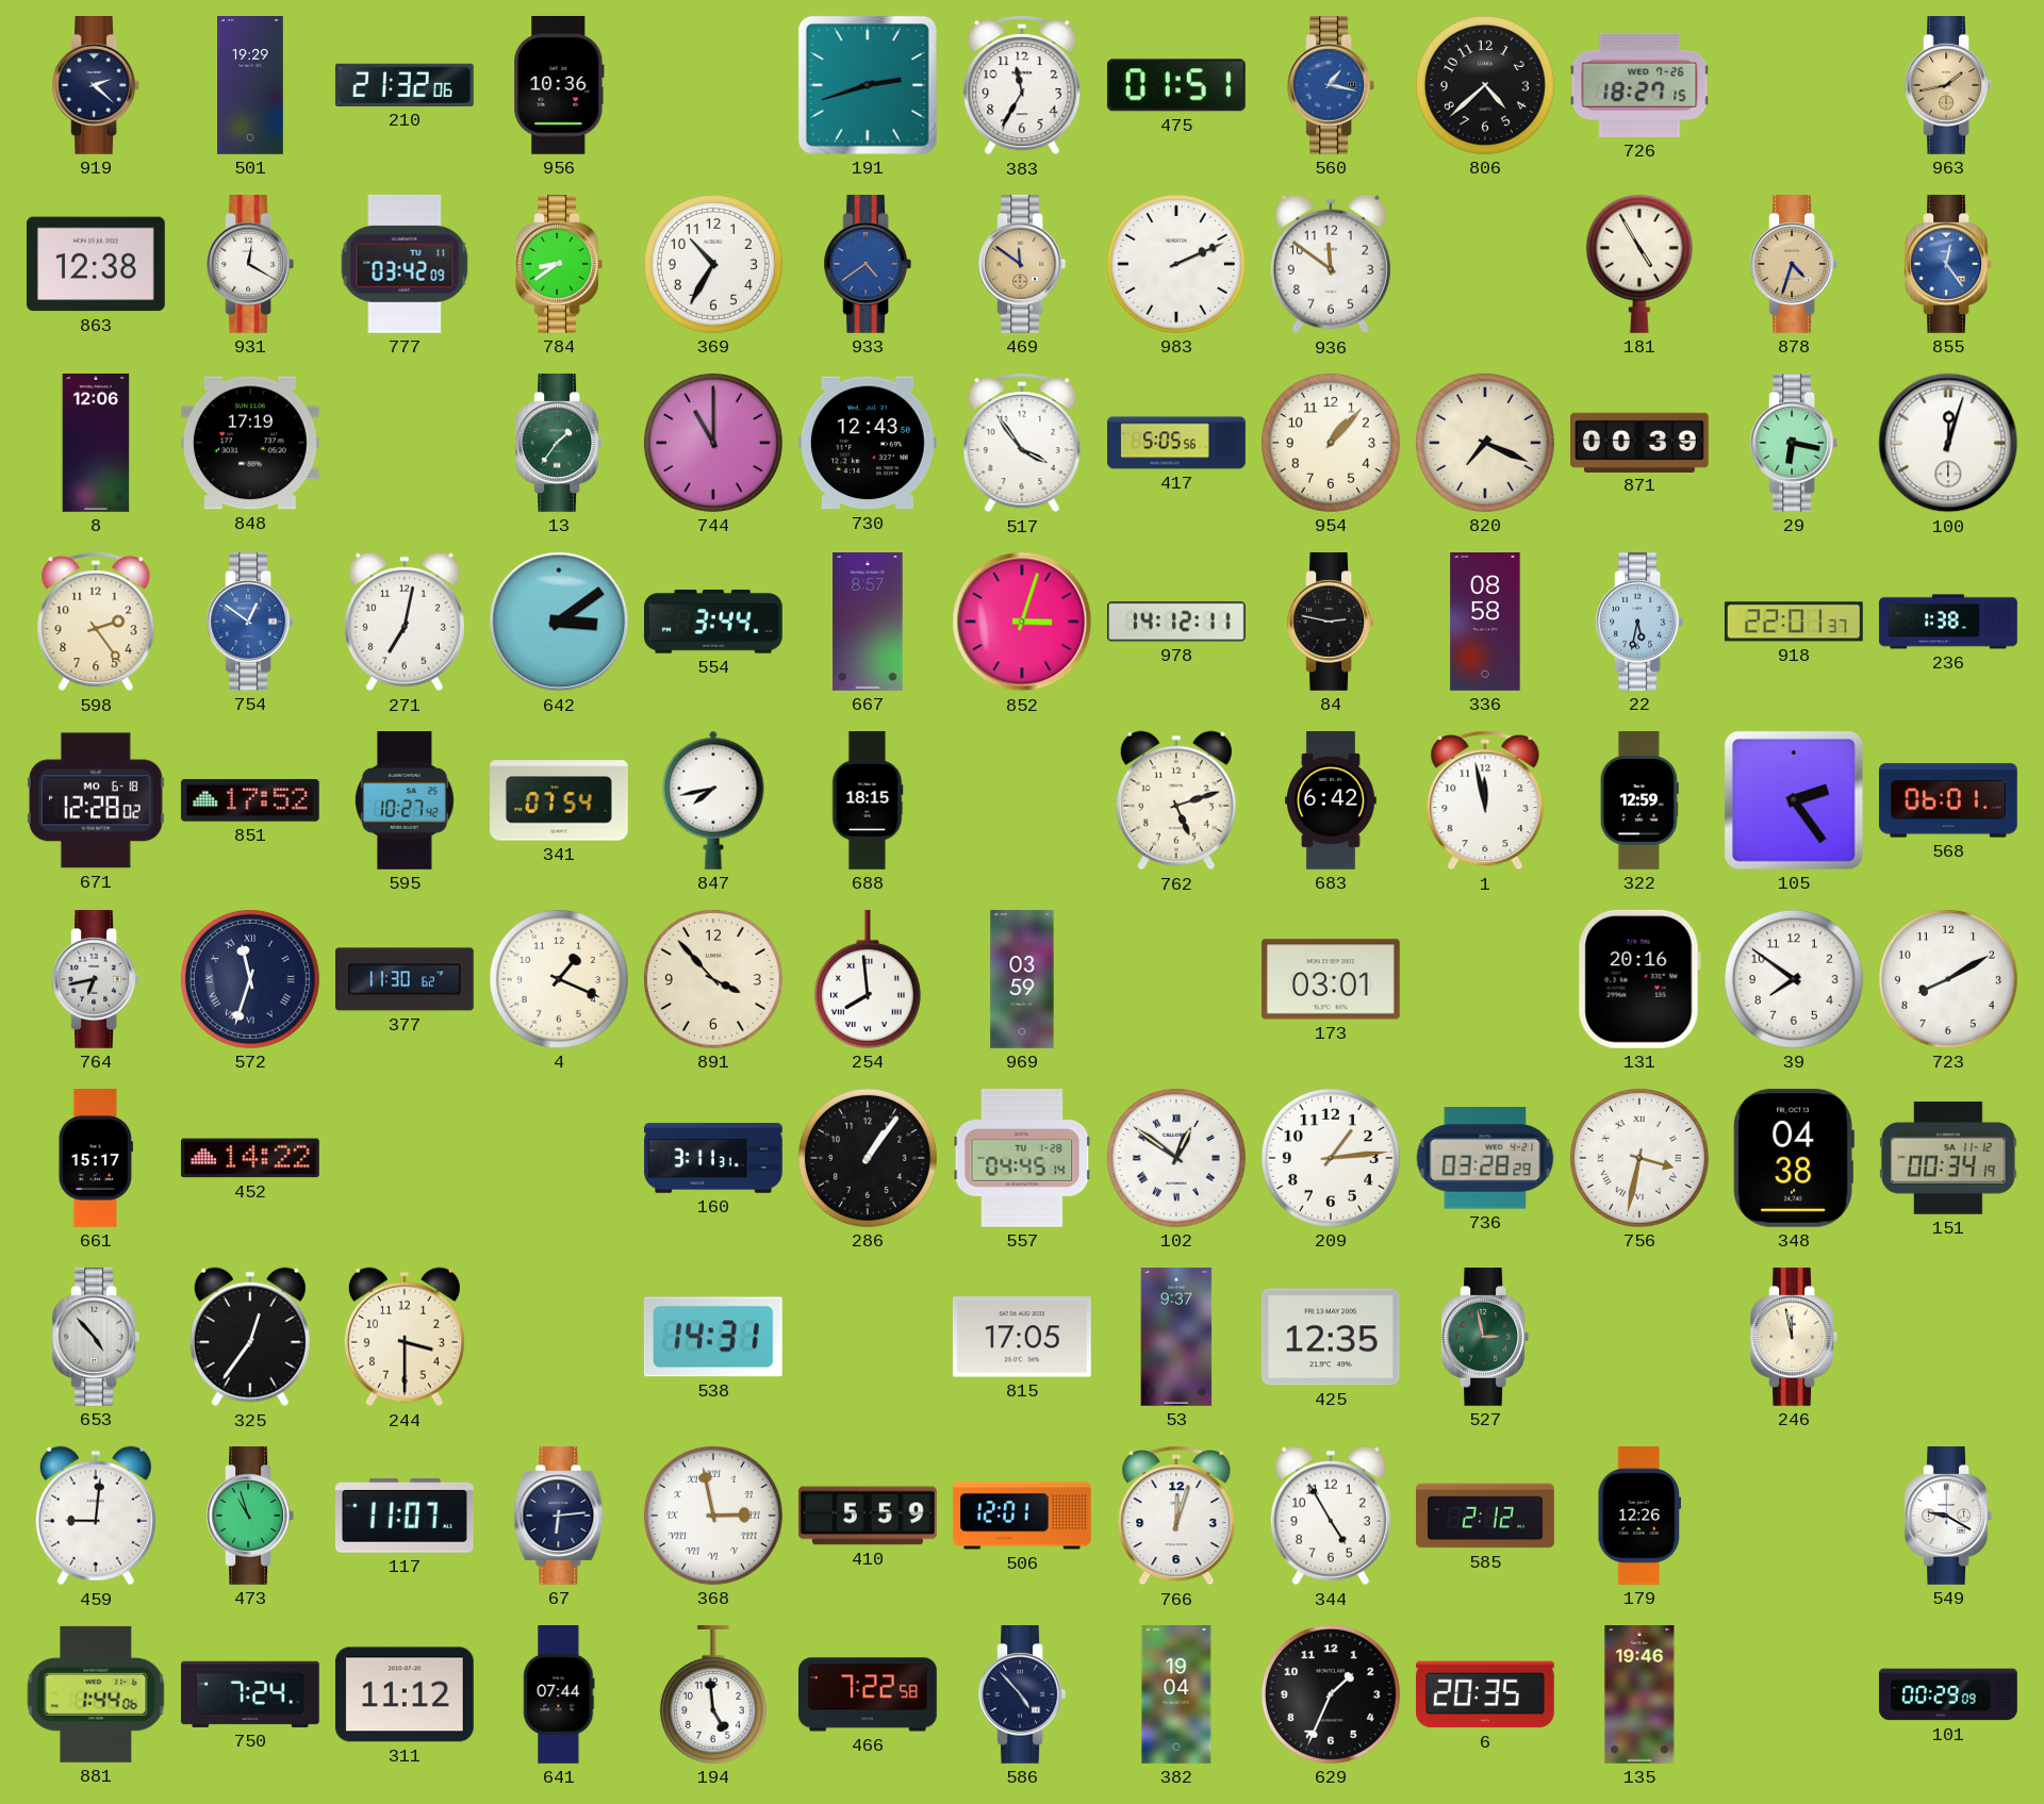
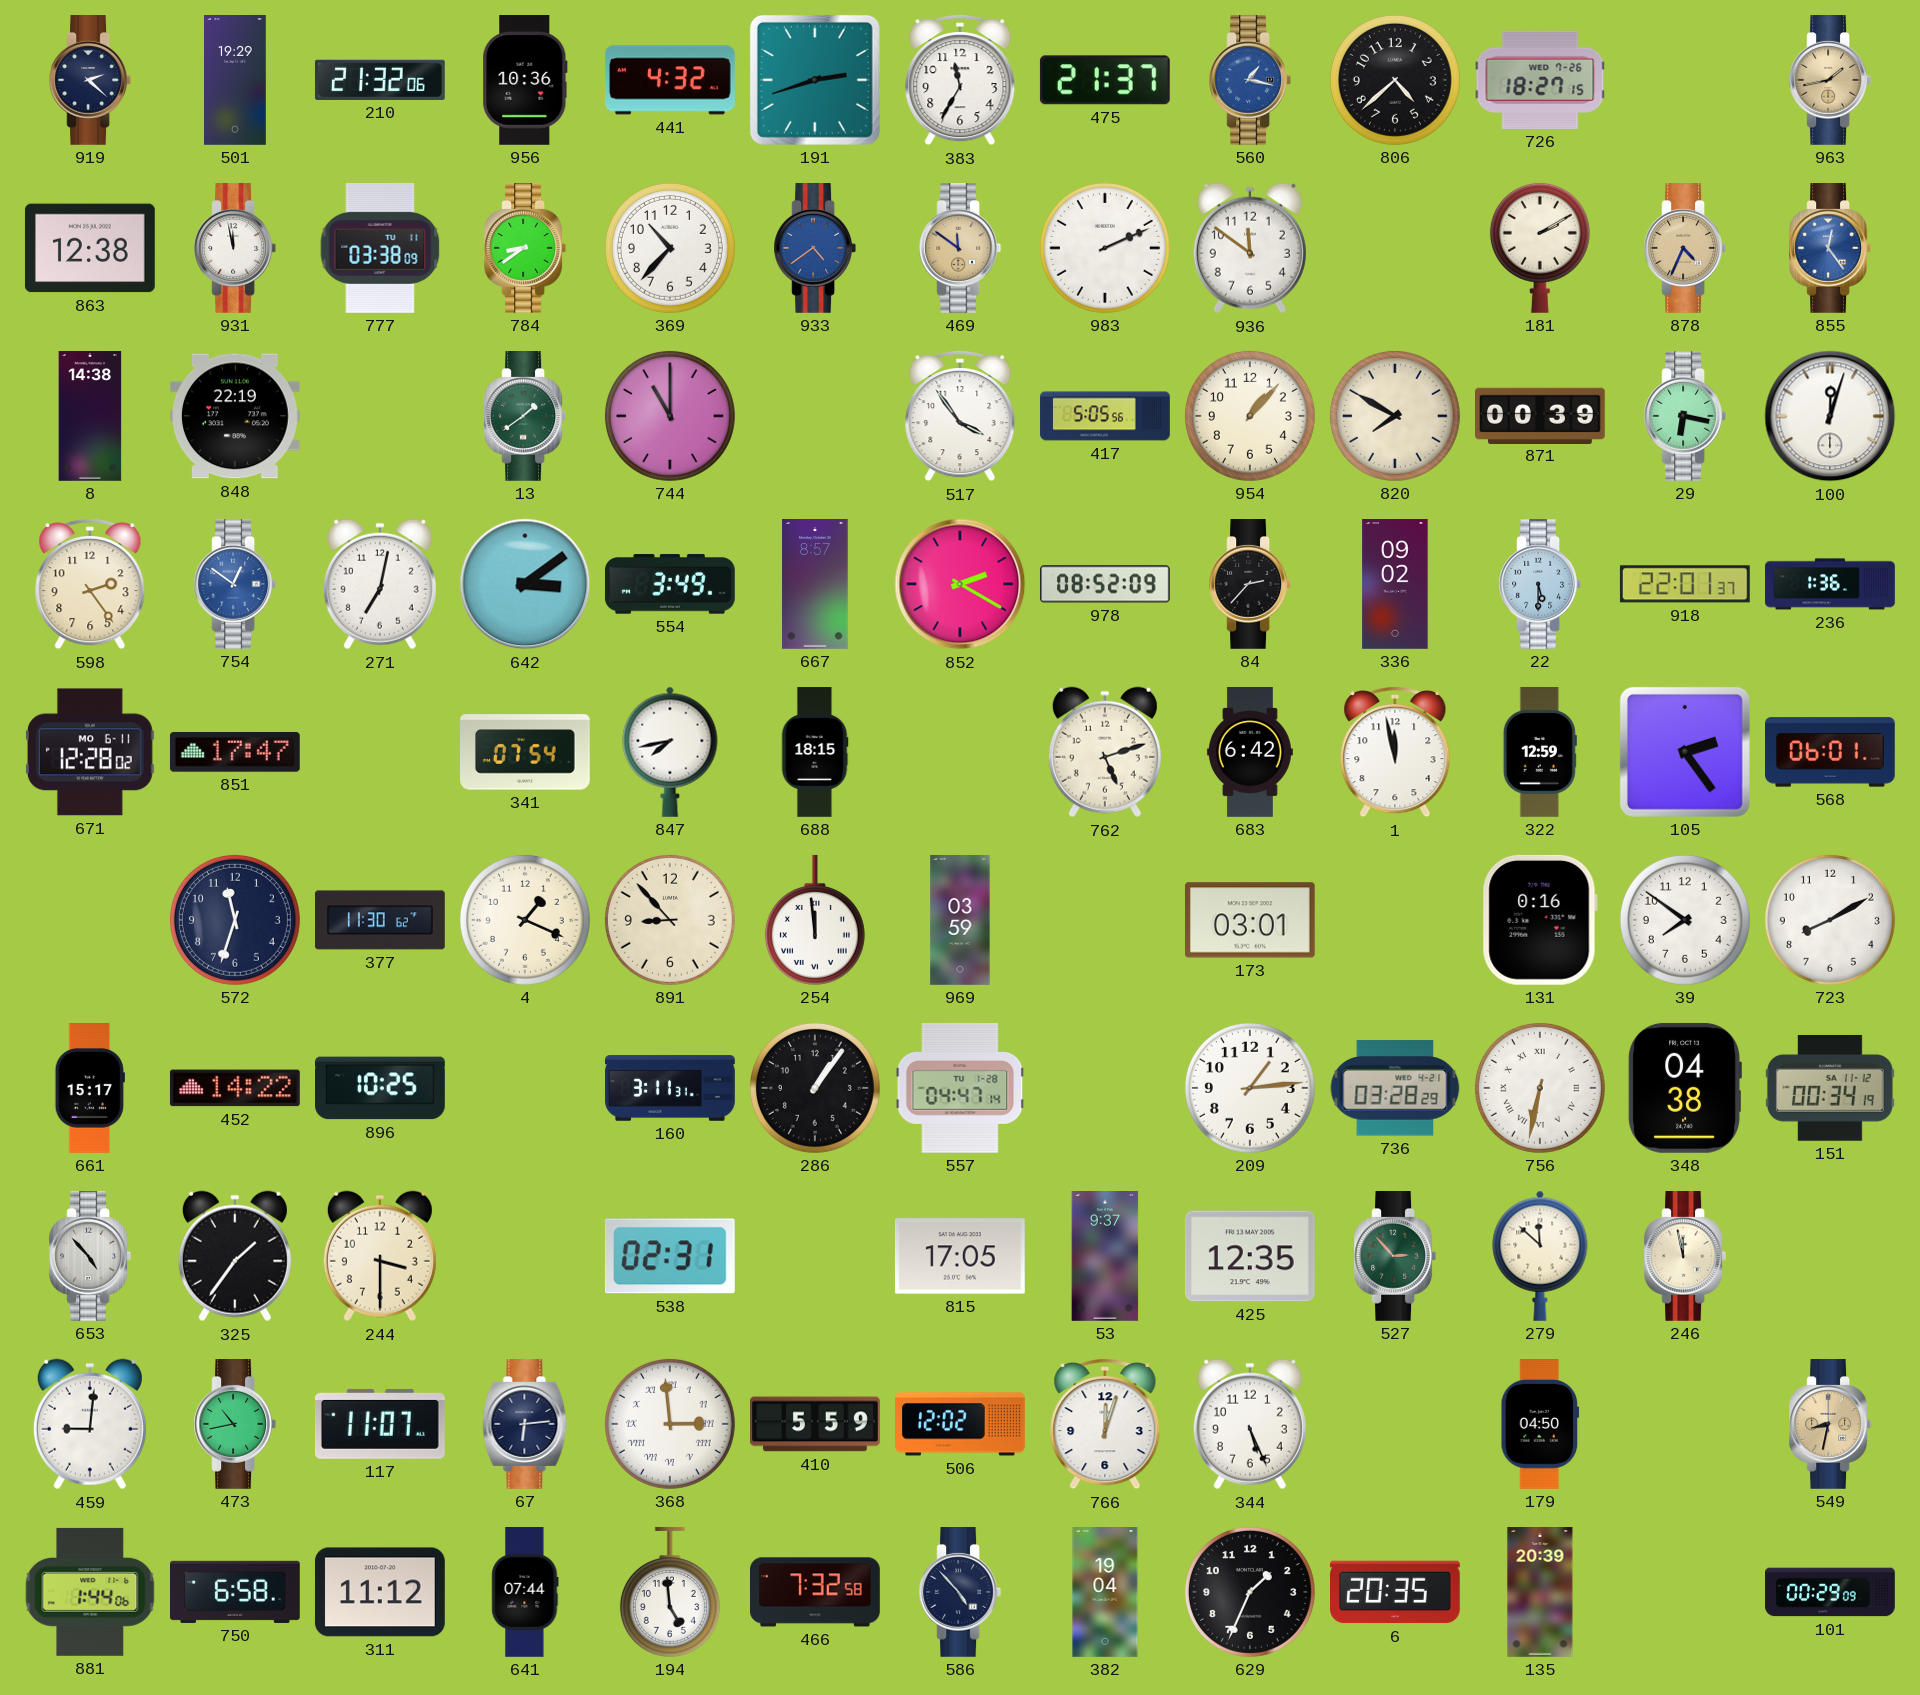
441: none -> 4:32 (670, 80)
475: 01:51 -> 21:37 (1105, 80)
931: 12:20 -> 11:58 (235, 249)
777: 03:42 -> 03:38 (380, 248)
369: 10:35 -> 10:37 (670, 248)
181: 4:55 -> 2:10 (1540, 248)
878: 4:33 -> 4:34 (1685, 249)
8: 12:06 -> 14:38 (90, 417)
848: 17:19 -> 22:19 (235, 416)
13: 1:36 -> 1:39 (525, 417)
730: 12:43 -> none (868, 443)
820: 7:19 -> 7:50 (1395, 416)
554: 3:44 -> 3:49 (670, 584)
852: 3:03 -> 2:20 (960, 584)
978: 14:12 -> 08:52 (1106, 584)
84: 2:47 -> 2:37 (1250, 585)
336: 08:58 -> 09:02 (1395, 585)
22: 5:32 -> 5:30 (1540, 585)
236: 1:38 -> 1:36 (1830, 584)
671 date: MO 6-18 -> MO 6-11 (90, 752)
851: 17:52 -> 17:47 (235, 753)
595: 10:27 -> none (405, 801)
764: 6:43 -> none (96, 980)
572 numerals: Roman -> Arabic (235, 920)
891: 3:53 -> 8:53 (670, 920)
254: 7:59 -> 11:59 (815, 920)
131: 20:16 -> 0:16 (1540, 920)
896: none -> 10:25 (381, 1088)
557: 04:45 -> 04:47 (960, 1089)
102: 12:51 -> none (1176, 1158)
756: 3:32 -> 6:32 (1540, 1088)
325: 12:36 -> 1:36 (235, 1256)
538: 14:31 -> 02:31 (670, 1256)
527: 2:58 -> 2:53 (1395, 1257)
279: none -> 11:52 (1540, 1256)
473: 10:57 -> 10:43 (235, 1425)
368: 2:58 -> 2:59 (670, 1424)
506: 12:01 -> 12:02 (961, 1424)
344: 4:55 -> 5:26 (1250, 1424)
585: 2:12 -> none (1485, 1516)
179: 12:26 -> 04:50 (1540, 1425)
549: 9:20 -> 8:32 (1830, 1425)
549 dial: white -> champagne (1830, 1425)
750: 7:24 -> 6:58 (236, 1592)
466: 7:22 -> 7:32 (816, 1592)
135: 19:46 -> 20:39 (1540, 1593)
